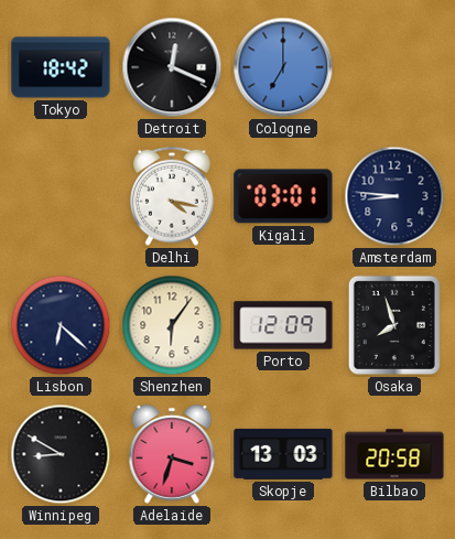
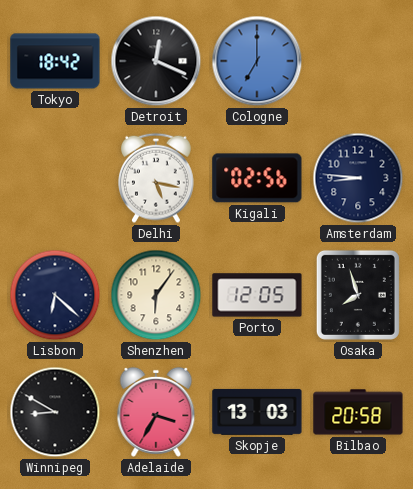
Delhi: 4:17 -> 5:17 (157, 178)
Kigali: 03:01 -> 02:56 (257, 178)
Porto: 12:09 -> 12:05 (257, 295)
Adelaide: 3:33 -> 3:35 (156, 412)
